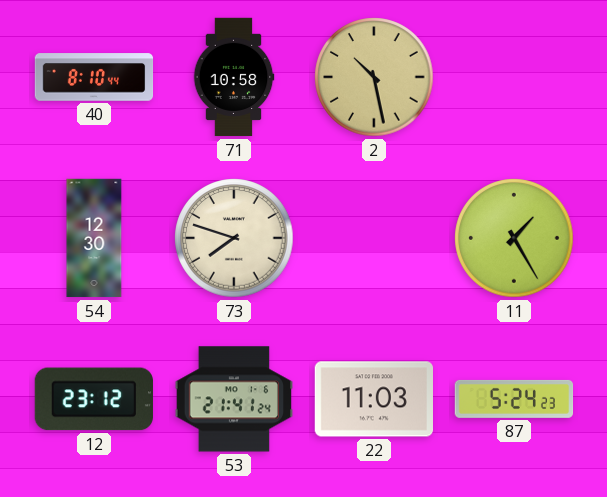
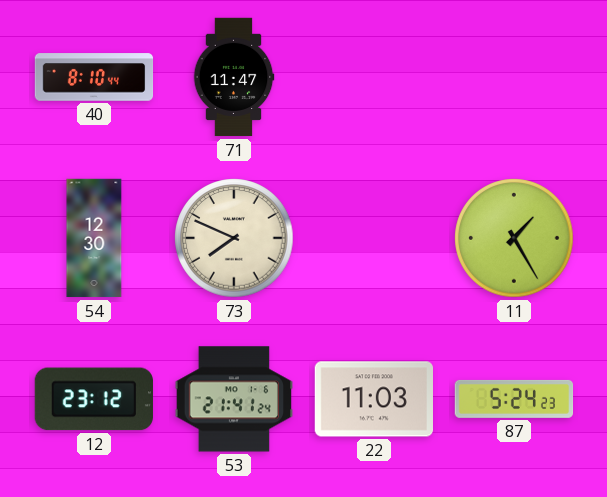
71: 10:58 -> 11:47 (234, 77)
2: 10:28 -> none (374, 77)
73: 7:48 -> 7:49 (234, 238)
